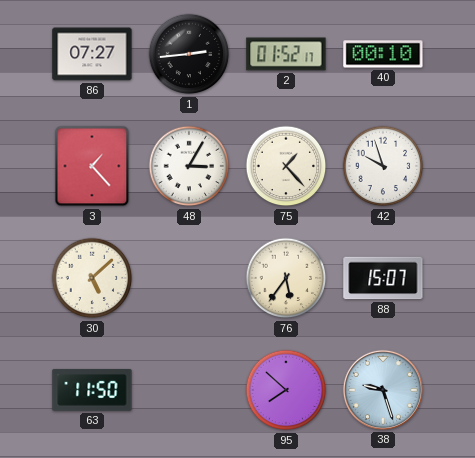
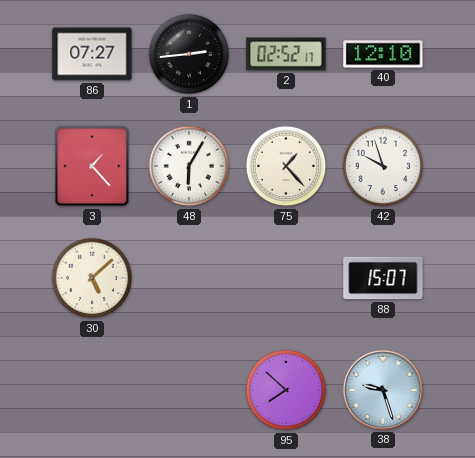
2: 01:52 -> 02:52 (286, 54)
40: 00:10 -> 12:10 (383, 54)
48: 3:05 -> 6:05 (189, 166)
76: 5:36 -> none (286, 278)
63: 11:50 -> none (92, 390)
